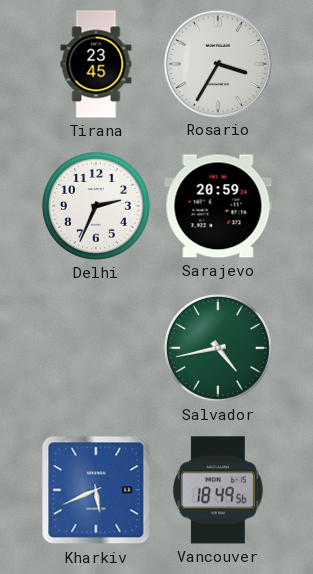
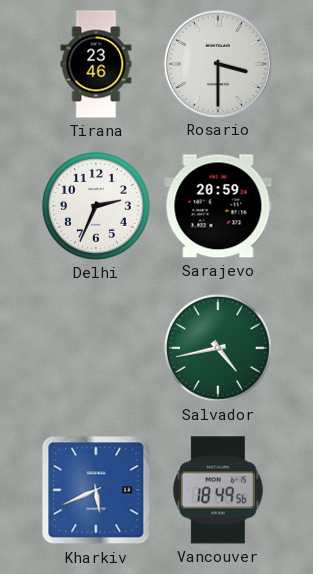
Tirana: 23:45 -> 23:46 (96, 64)
Rosario: 3:35 -> 3:30 (217, 63)
